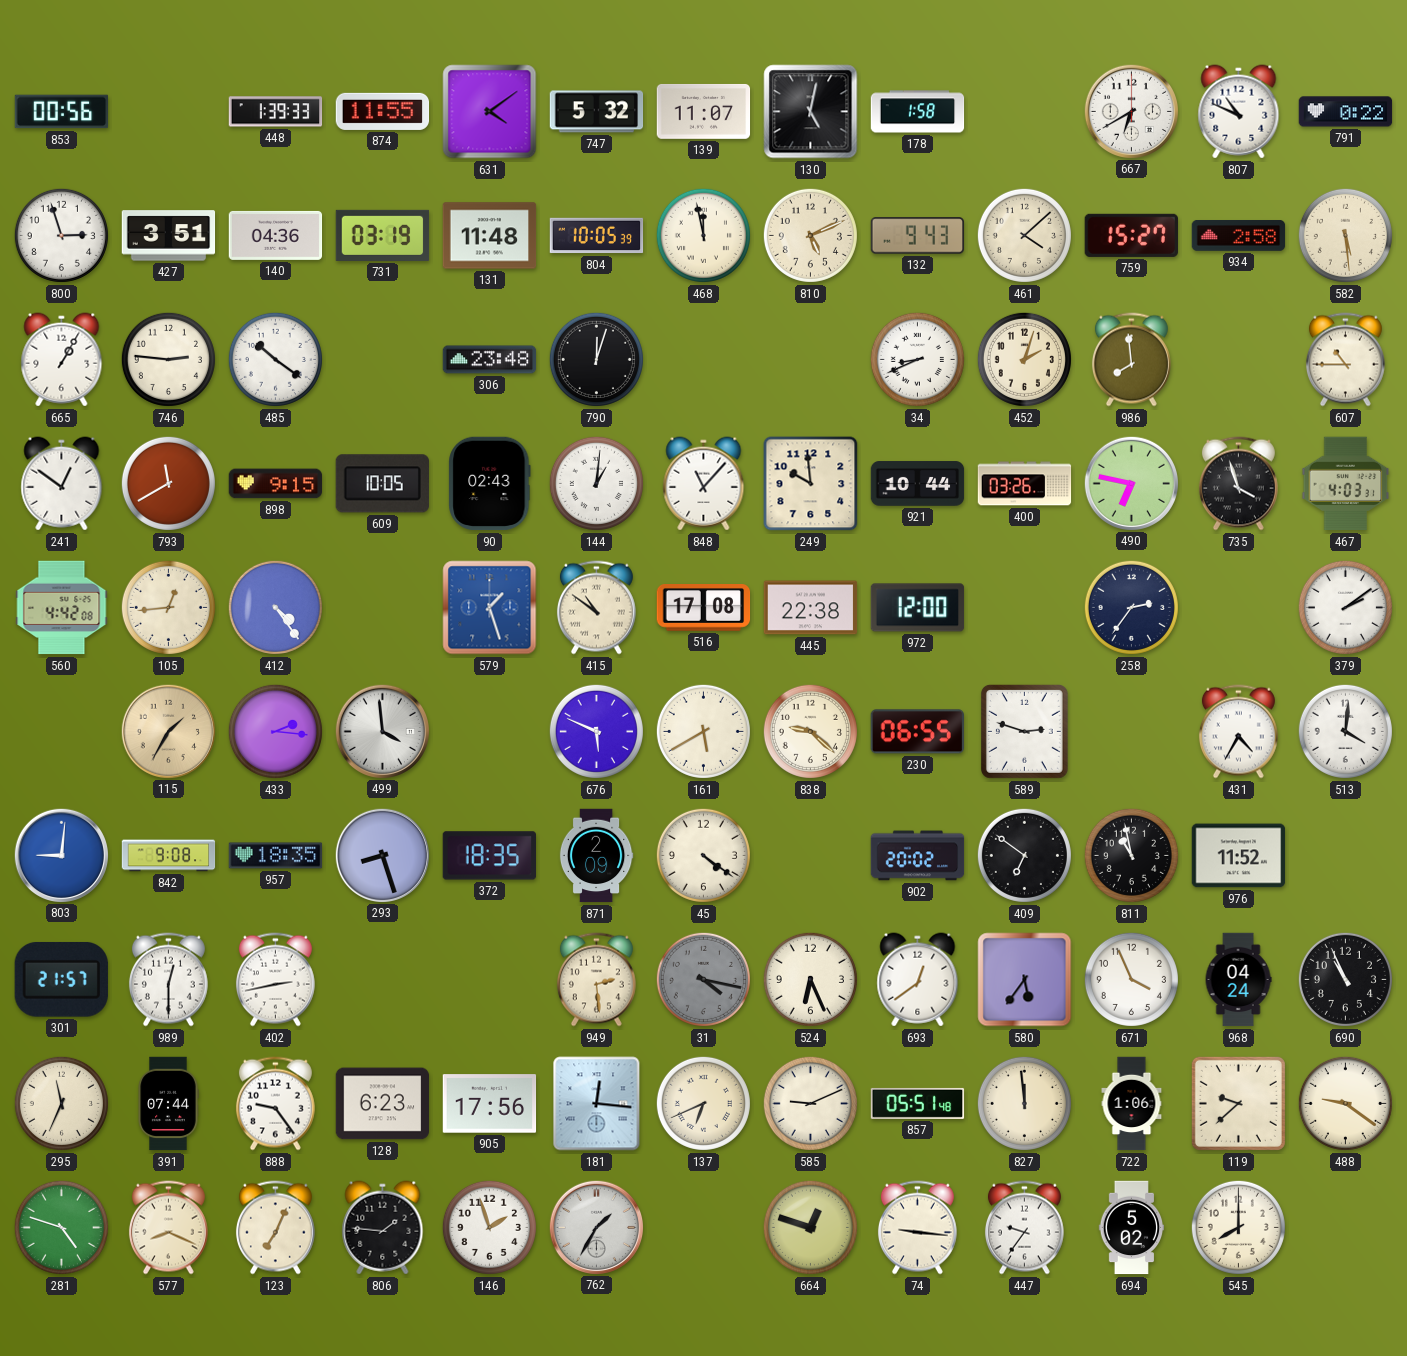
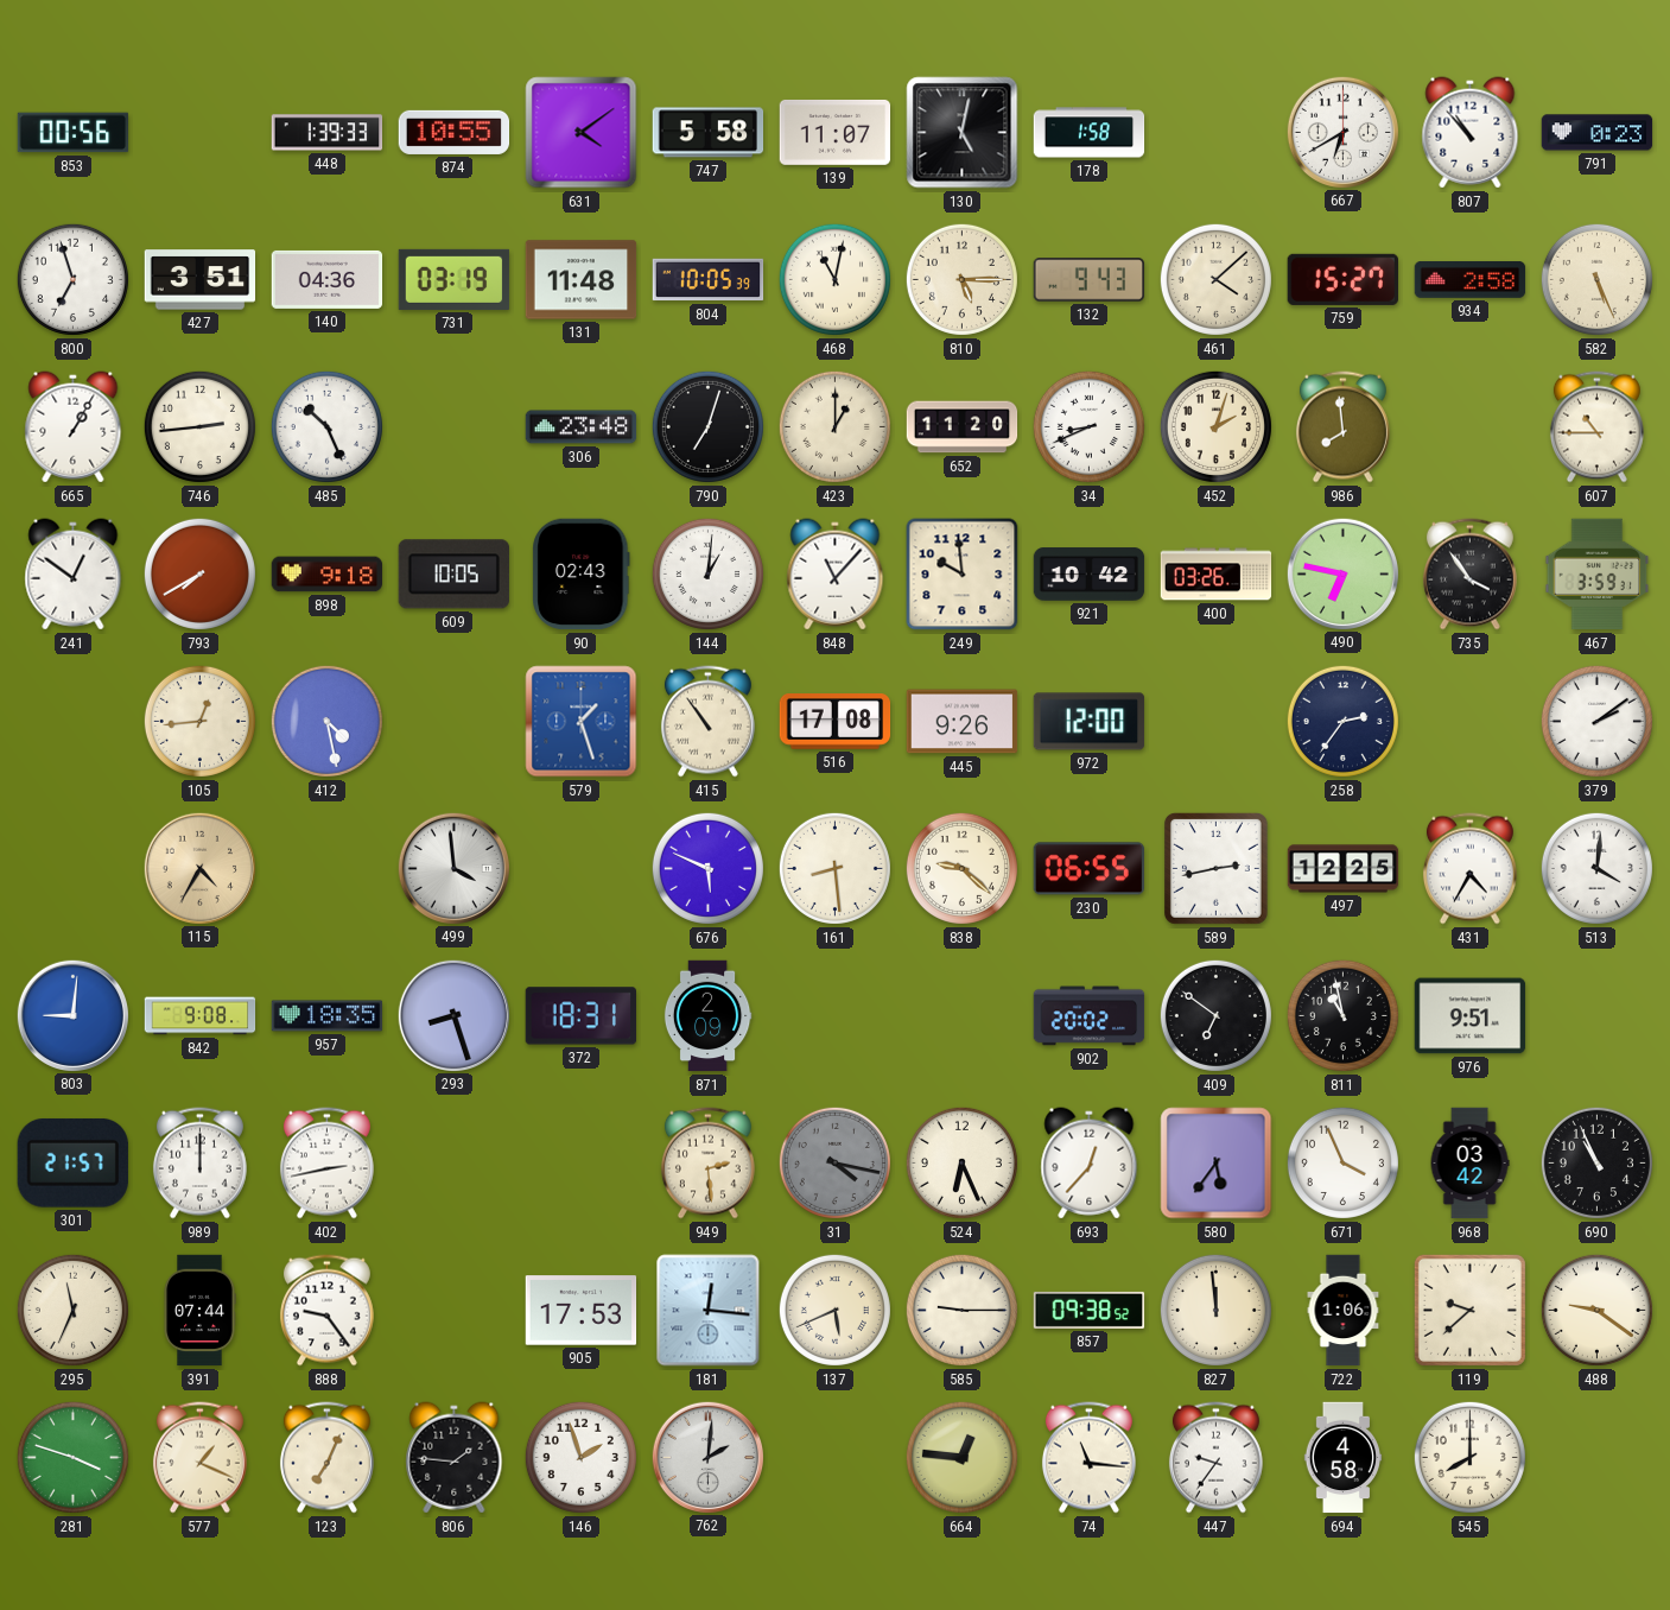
874: 11:55 -> 10:55 (455, 132)
747: 5:32 -> 5:58 (709, 133)
807: 10:49 -> 10:53 (1471, 133)
791: 0:22 -> 0:23 (1598, 133)
800: 2:57 -> 6:57 (72, 279)
468: 11:58 -> 11:02 (834, 279)
810: 5:11 -> 5:15 (961, 279)
582: 5:29 -> 5:26 (1596, 279)
746: 2:46 -> 2:44 (199, 426)
485: 10:21 -> 10:26 (326, 426)
790: 12:03 -> 7:03 (707, 426)
423: none -> 1:00 (834, 426)
652: none -> 11:20 (963, 427)
793: 11:40 -> 7:40 (199, 573)
898: 9:15 -> 9:18 (328, 575)
921: 10:44 -> 10:42 (1090, 575)
735: 3:57 -> 3:54 (1469, 575)
467: 4:03 -> 3:59 (1598, 575)
560: 4:42 -> none (62, 608)
412: 4:24 -> 4:28 (326, 721)
415: 10:51 -> 10:54 (707, 722)
445: 22:38 -> 9:26 (963, 722)
115: 1:35 -> 4:35 (199, 868)
433: 2:16 -> none (275, 731)
161: 5:40 -> 8:29 (834, 868)
589: 2:48 -> 2:43 (1215, 868)
497: none -> 12:25 (1344, 869)
372: 18:35 -> 18:31 (580, 1016)
45: 4:21 -> none (703, 855)
976: 11:52 -> 9:51 (1471, 1016)
989: 12:30 -> 12:00 (199, 1164)
693: 12:39 -> 12:37 (1090, 1164)
968: 04:24 -> 03:42 (1469, 1164)
128: 6:23 -> none (383, 1104)
905: 17:56 -> 17:53 (582, 1311)
137: 6:41 -> 5:41 (834, 1310)
585: 9:11 -> 9:15 (961, 1310)
857: 05:51 -> 09:38 (1090, 1310)
281: 4:48 -> 3:48 (72, 1457)
577: 8:19 -> 1:19 (199, 1458)
762: 1:35 -> 2:01 (707, 1457)
664: 12:48 -> 12:46 (961, 1457)
74: 9:16 -> 11:16 (1088, 1458)
694: 5:02 -> 4:58 (1344, 1458)
